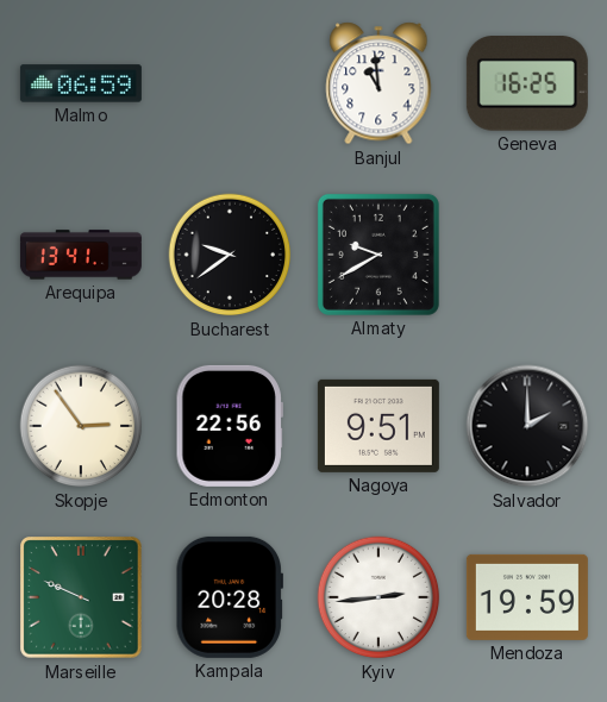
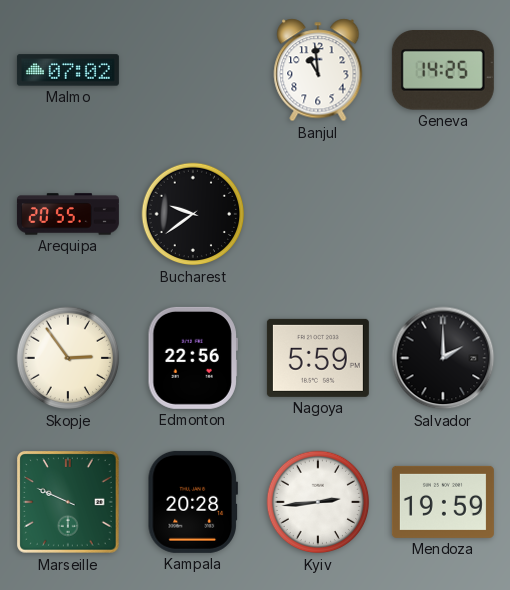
Malmo: 06:59 -> 07:02 (68, 70)
Geneva: 16:25 -> 14:25 (443, 71)
Arequipa: 13:41 -> 20:55 (68, 214)
Almaty: 9:40 -> none (378, 255)
Nagoya: 9:51 -> 5:59 (318, 358)
